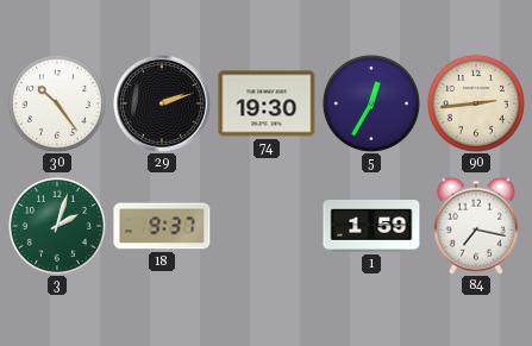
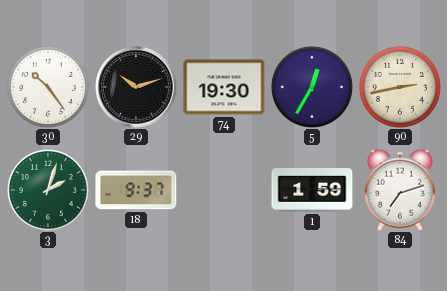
29: 2:12 -> 10:12 (136, 87)
90: 2:44 -> 2:43 (400, 87)
84: 7:17 -> 7:12 (400, 190)
